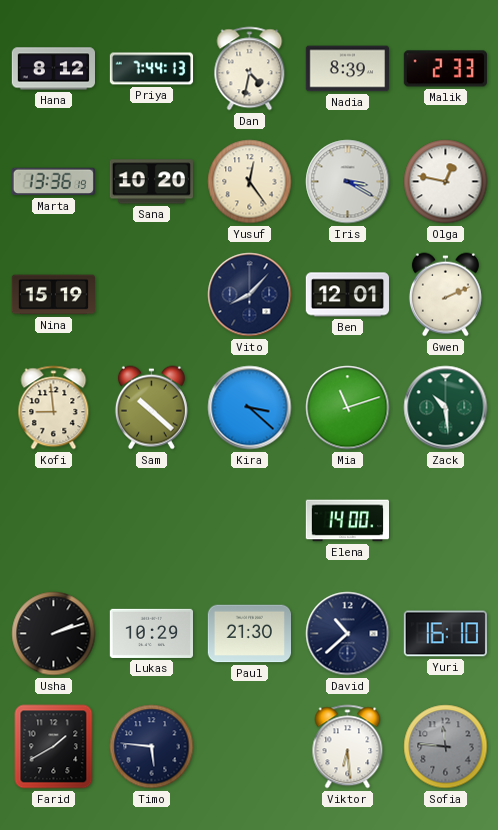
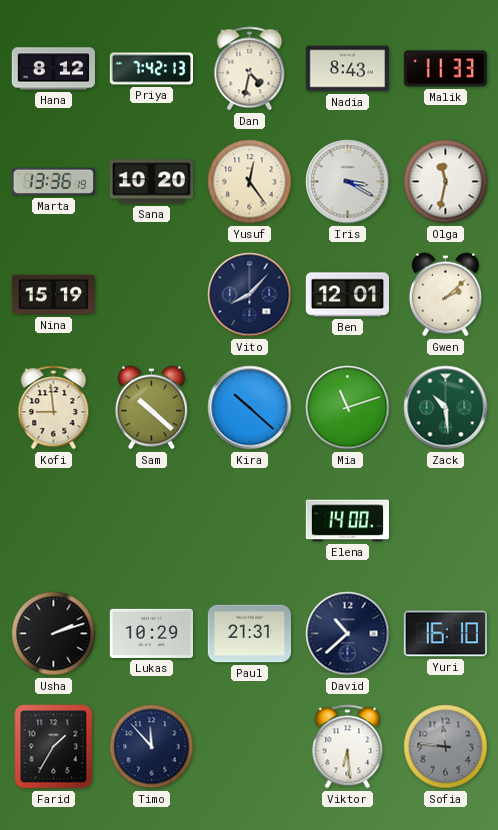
Priya: 7:44 -> 7:42 (152, 69)
Nadia: 8:39 -> 8:43 (347, 69)
Malik: 2:33 -> 11:33 (445, 69)
Olga: 12:47 -> 11:32 (446, 182)
Gwen: 2:11 -> 2:08 (445, 295)
Kira: 3:22 -> 10:22 (250, 408)
Paul: 21:30 -> 21:31 (249, 634)
Farid: 1:40 -> 1:35 (54, 747)
Timo: 5:46 -> 11:53 (152, 747)
